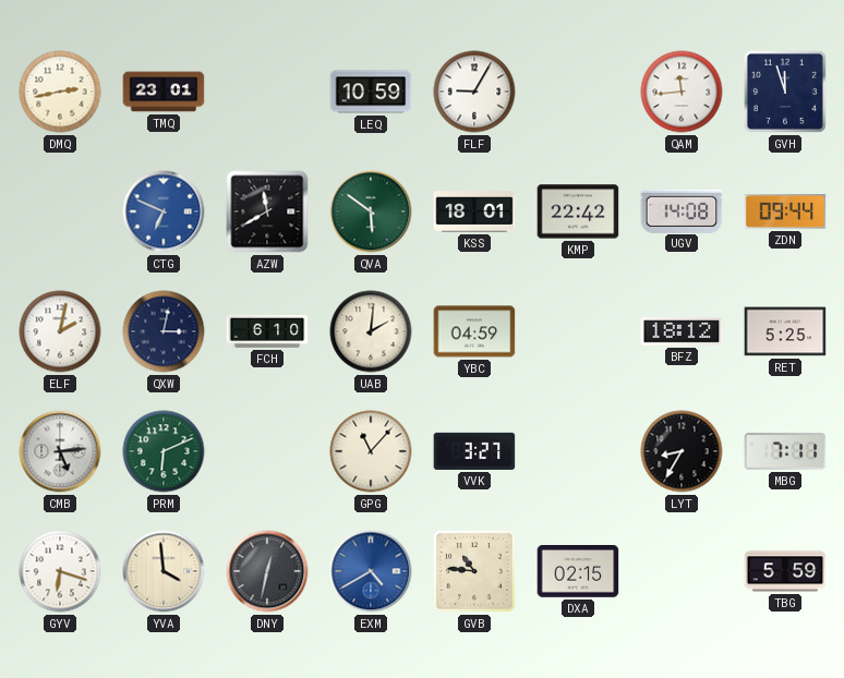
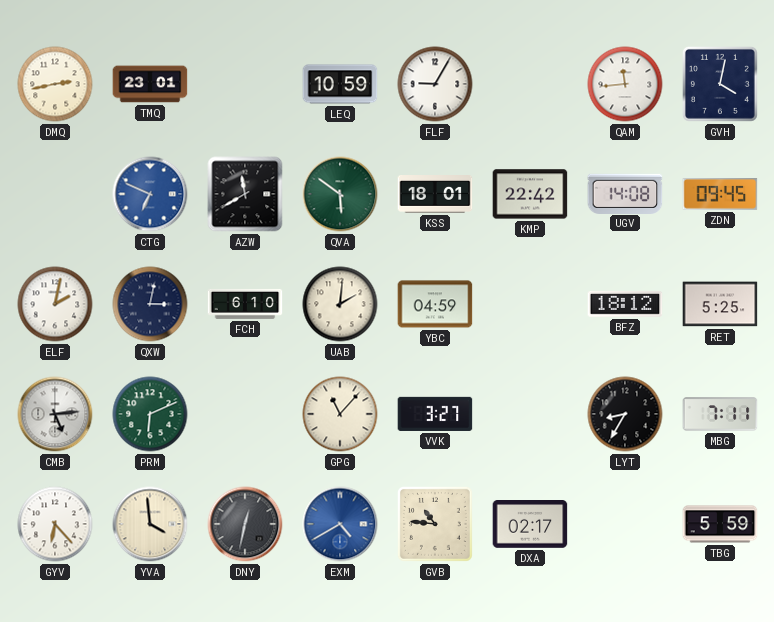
GVH: 11:57 -> 4:02 (720, 84)
ZDN: 09:44 -> 09:45 (720, 195)
GYV: 6:18 -> 6:23 (55, 524)
DXA: 02:15 -> 02:17 (530, 524)
